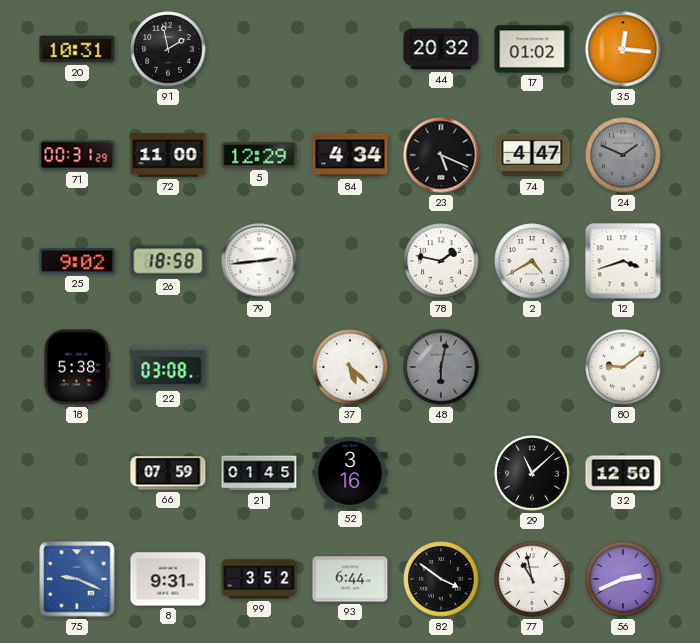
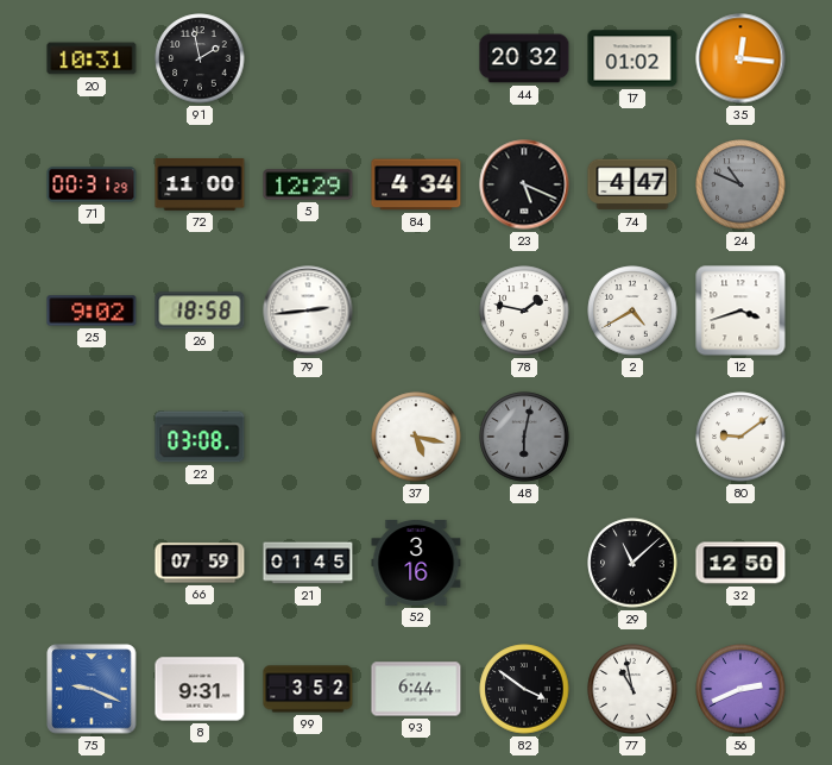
24: 1:49 -> 10:49 (740, 184)
18: 5:38 -> none (77, 367)
37: 5:22 -> 5:17 (416, 437)
